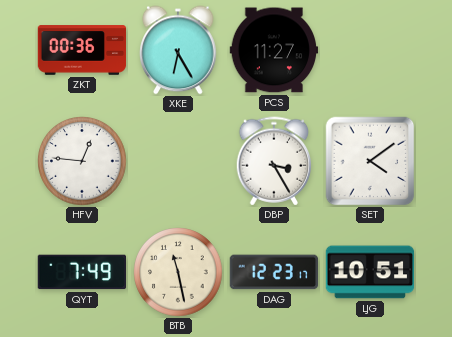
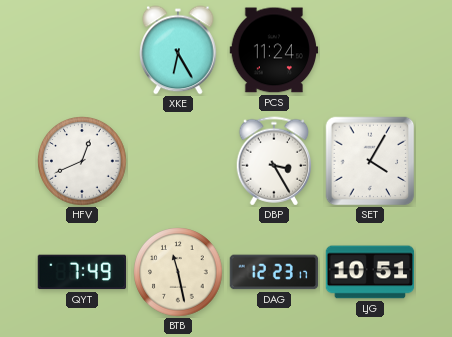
ZKT: 00:36 -> none (82, 50)
PCS: 11:27 -> 11:24 (274, 50)
HFV: 12:46 -> 12:41 (82, 161)
SET: 4:09 -> 4:05 (370, 161)
